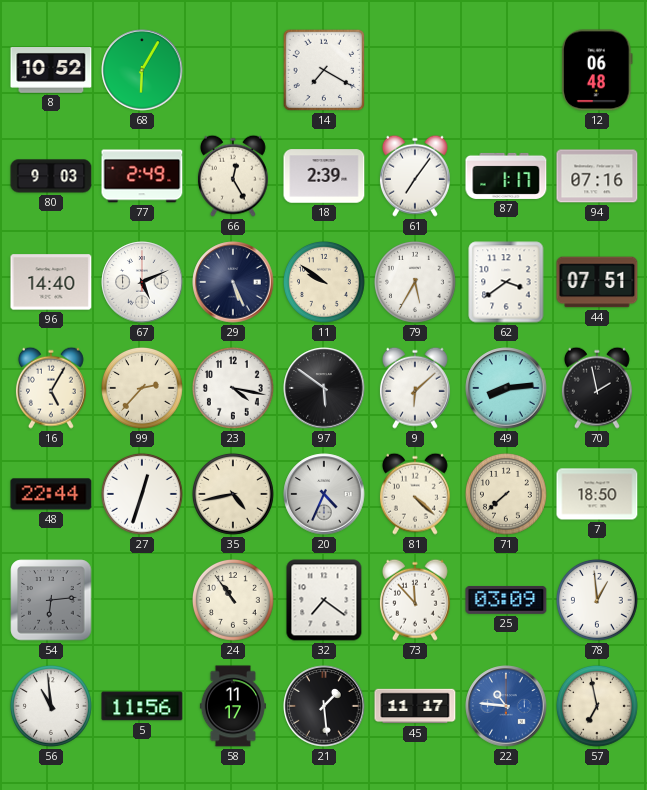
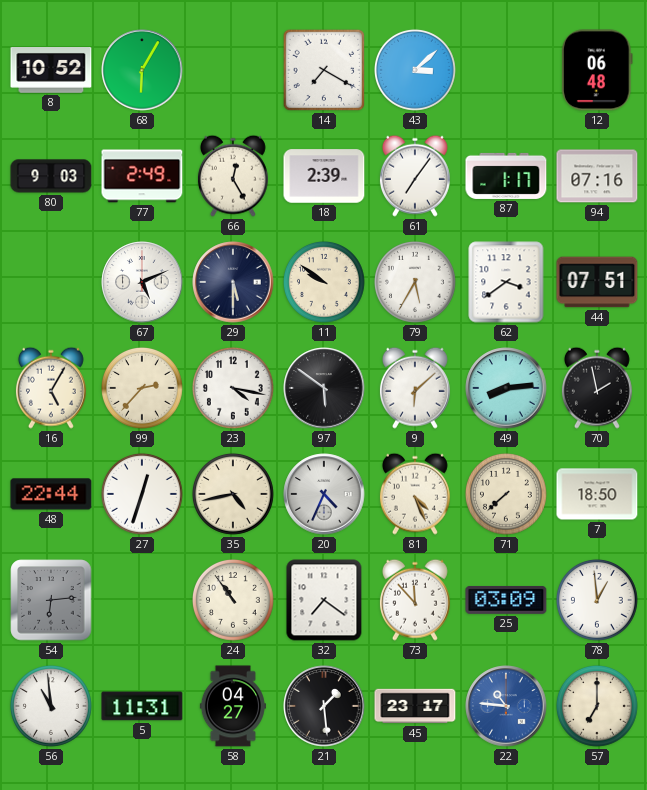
43: none -> 3:08 (416, 70)
96: 14:40 -> none (51, 282)
29: 5:26 -> 5:30 (233, 282)
81: 4:22 -> 4:26 (415, 494)
5: 11:56 -> 11:31 (142, 706)
58: 11:17 -> 04:27 (233, 706)
45: 11:17 -> 23:17 (415, 706)
57: 6:58 -> 7:00 (598, 706)
